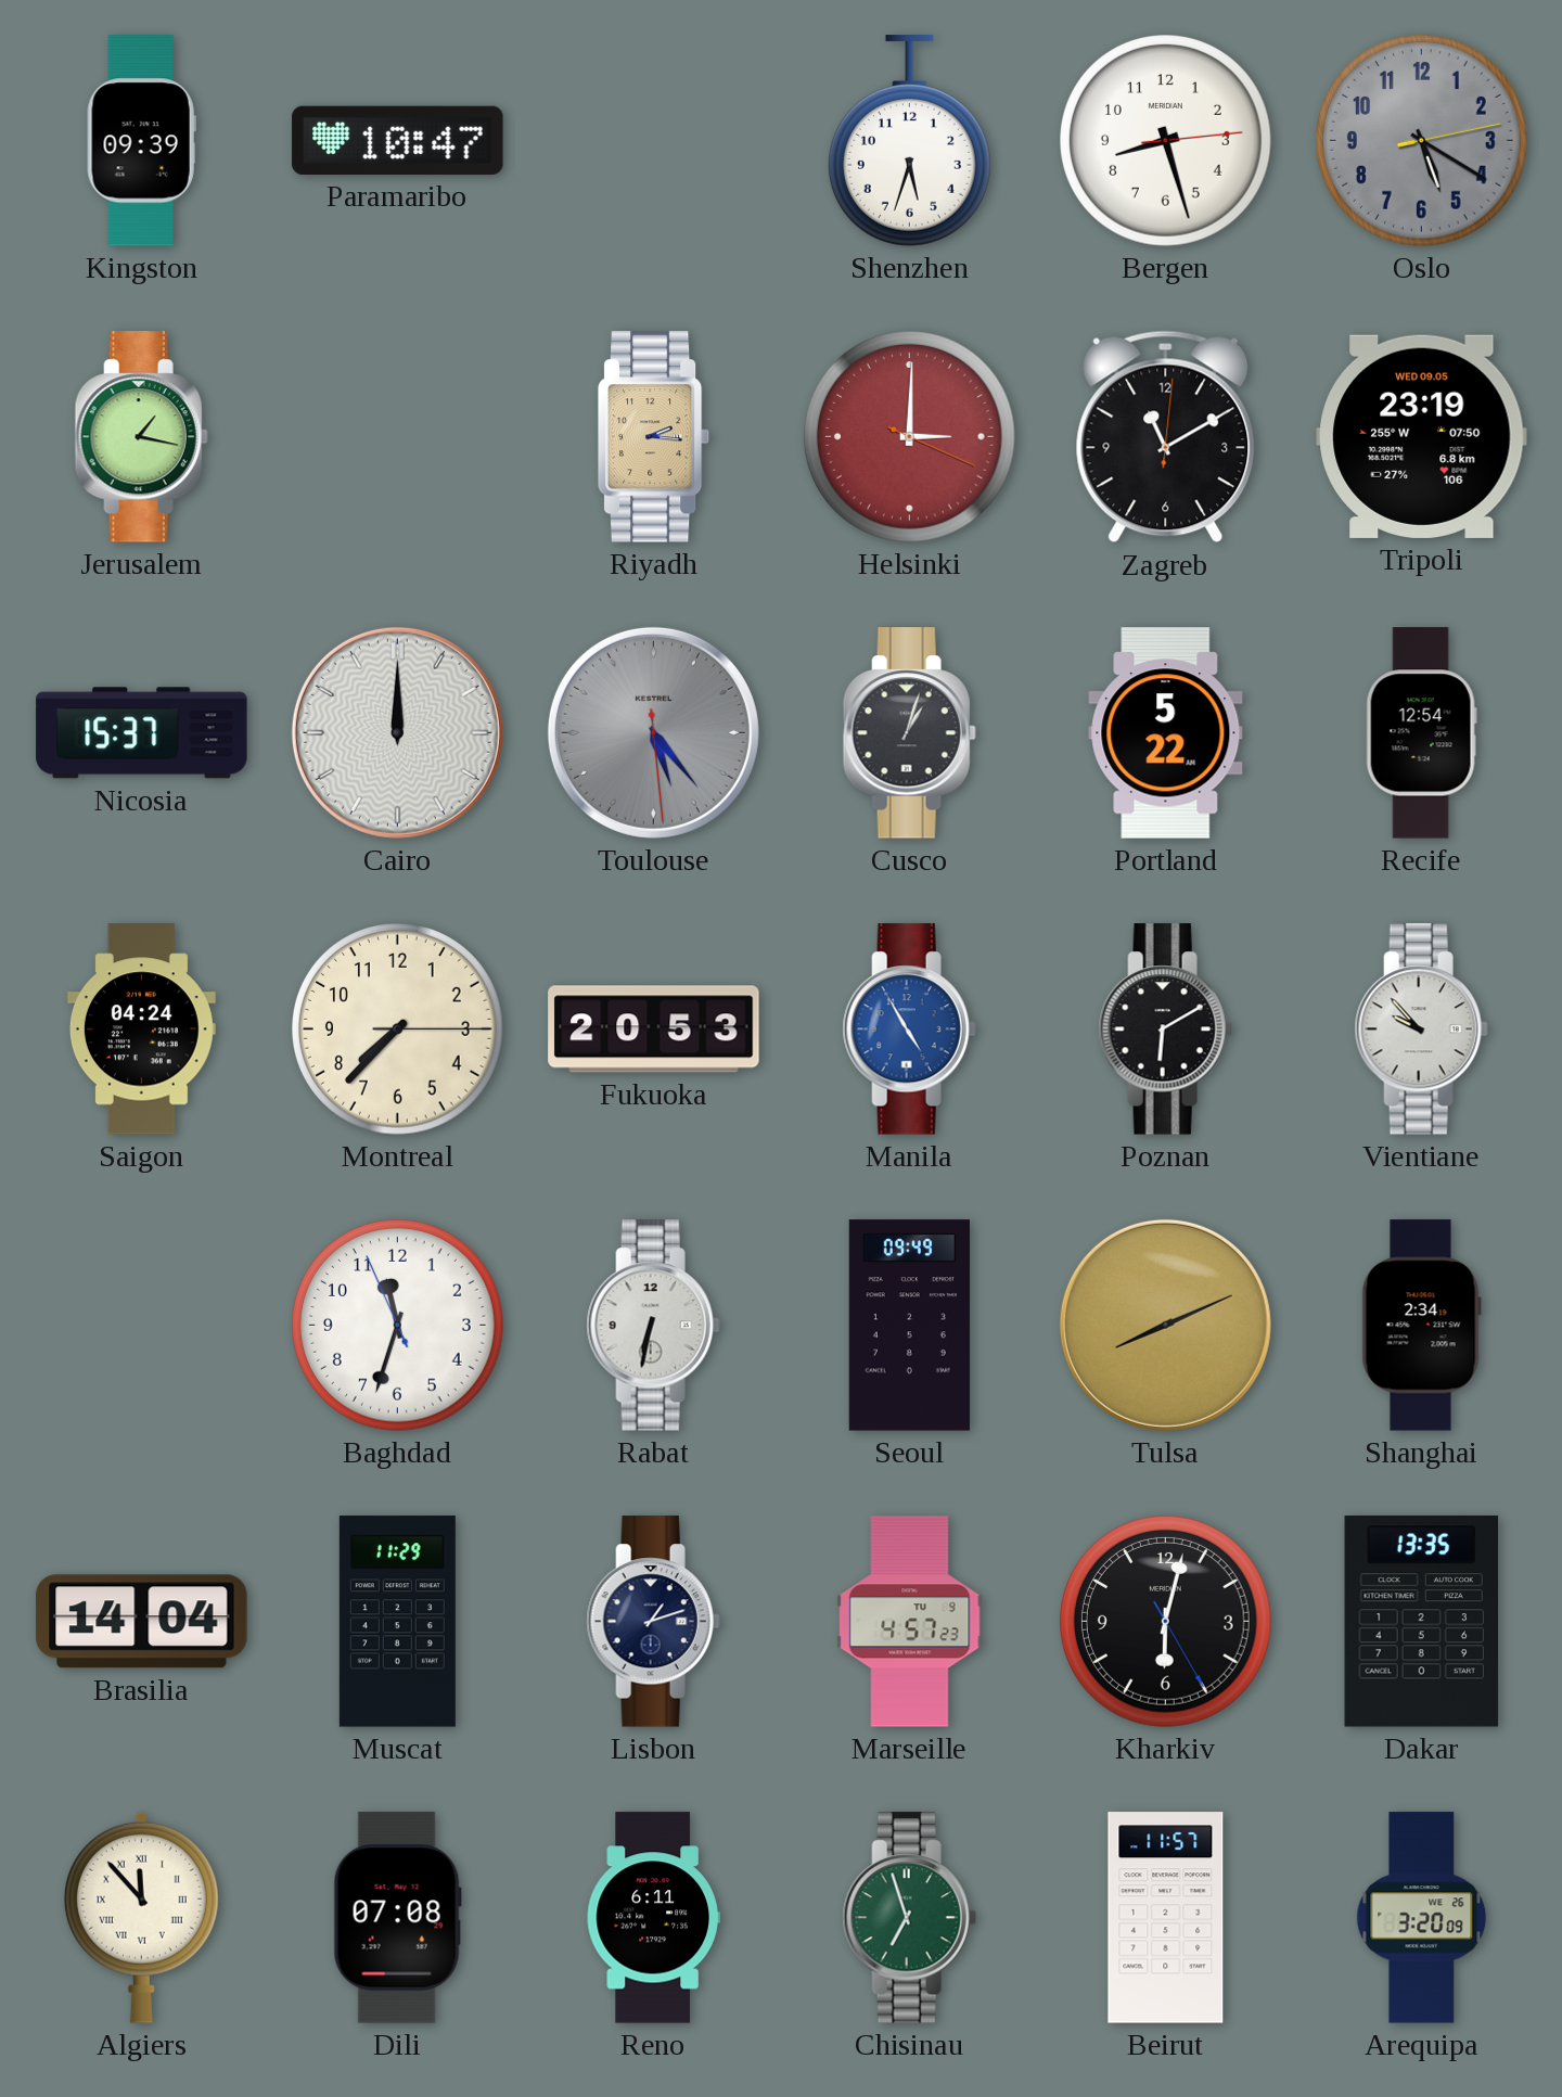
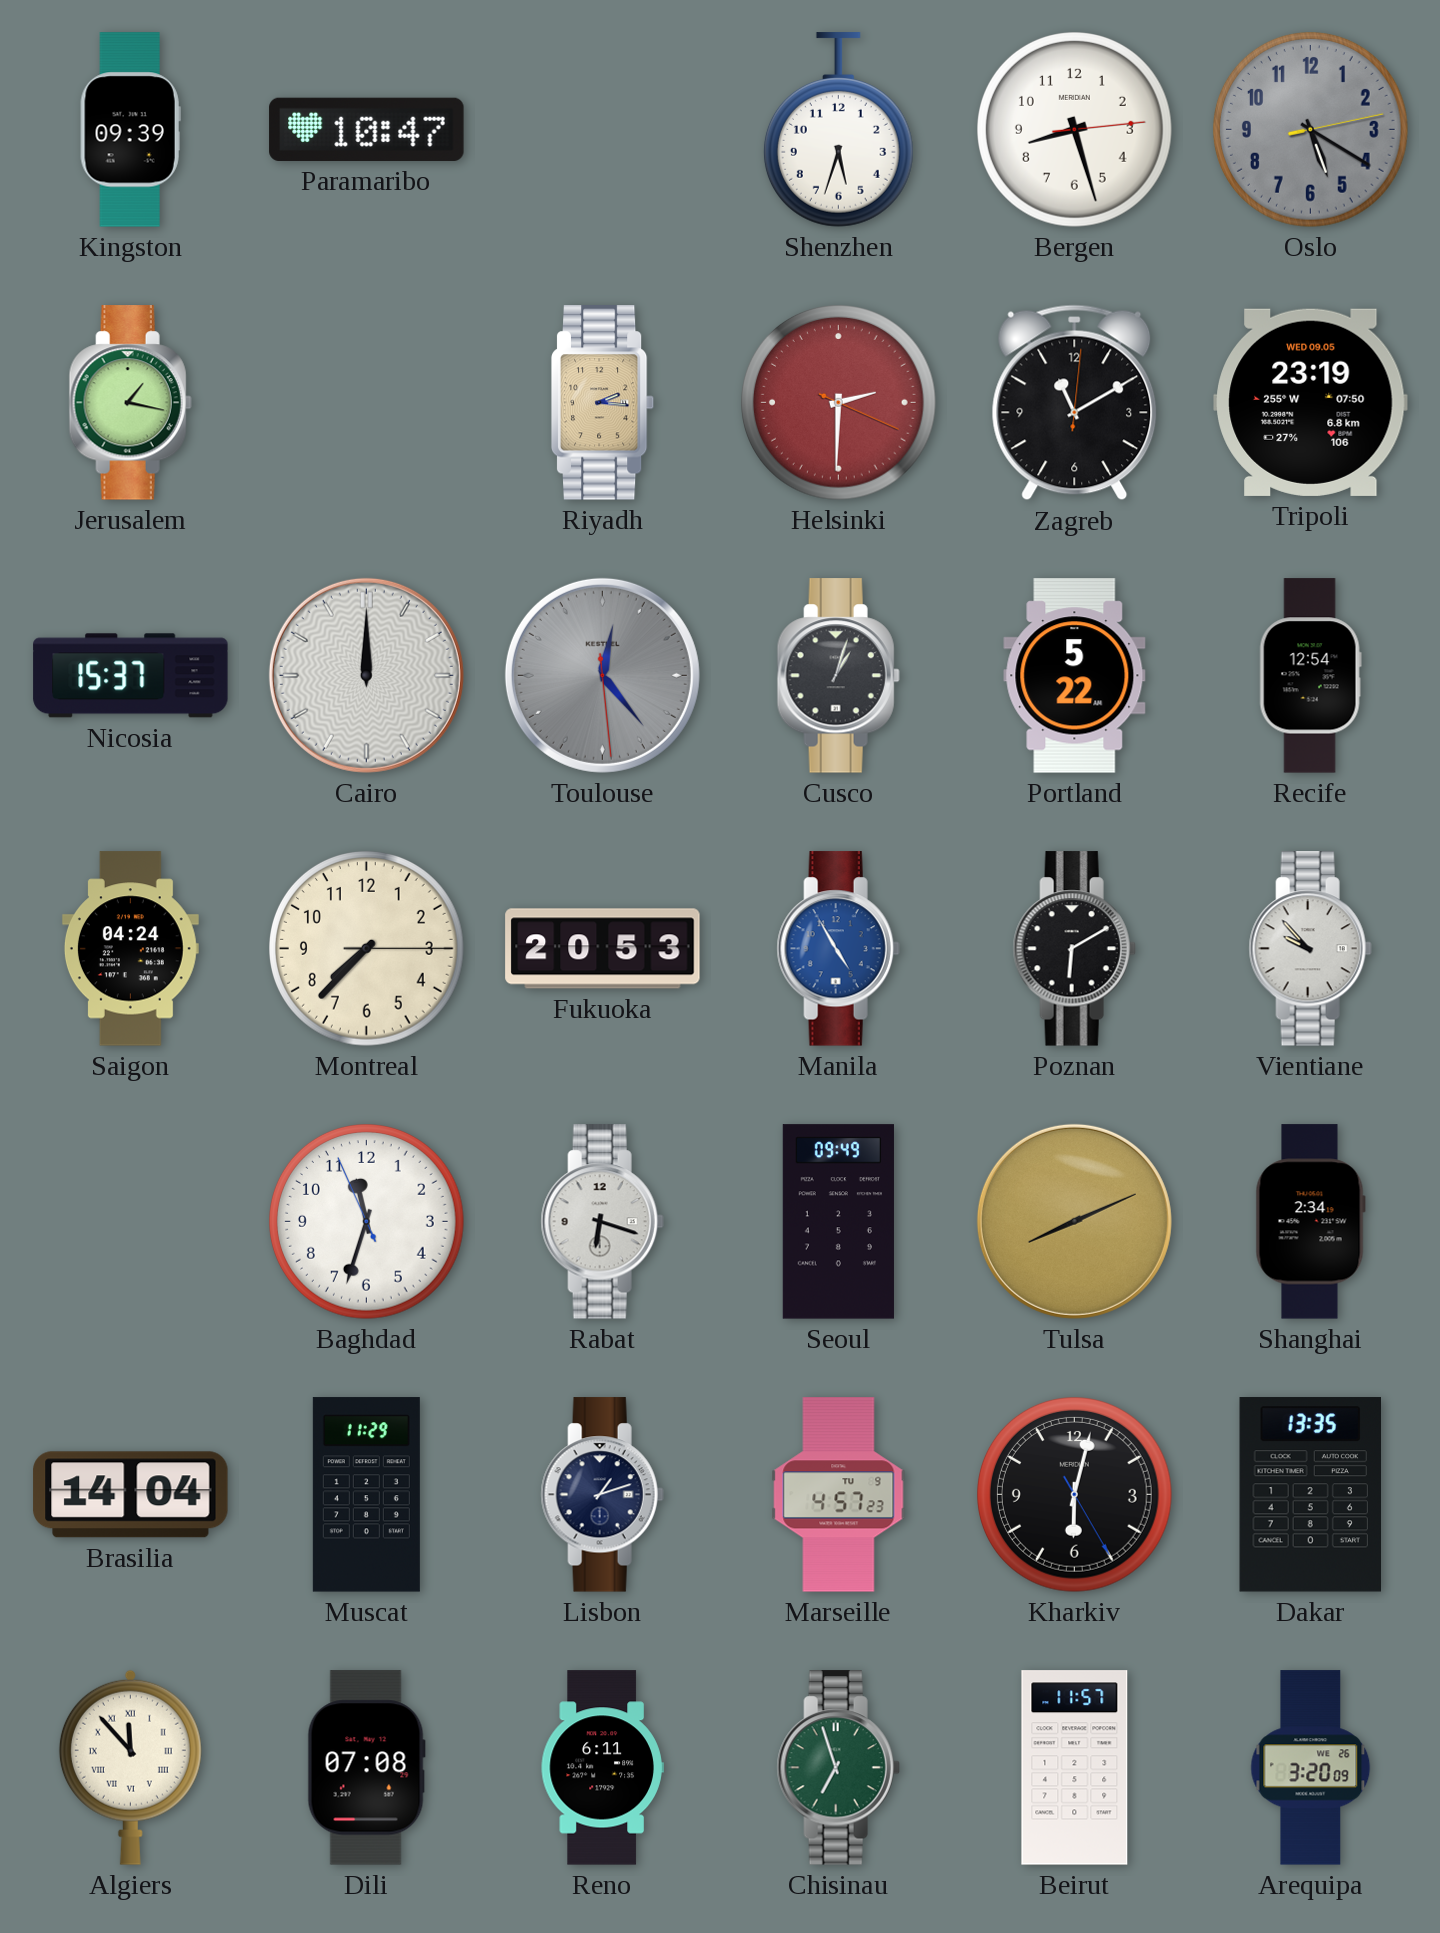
Helsinki: 3:00 -> 2:30 (839, 403)
Toulouse: 5:23 -> 12:23 (602, 675)
Rabat: 6:32 -> 6:18 (602, 1222)
